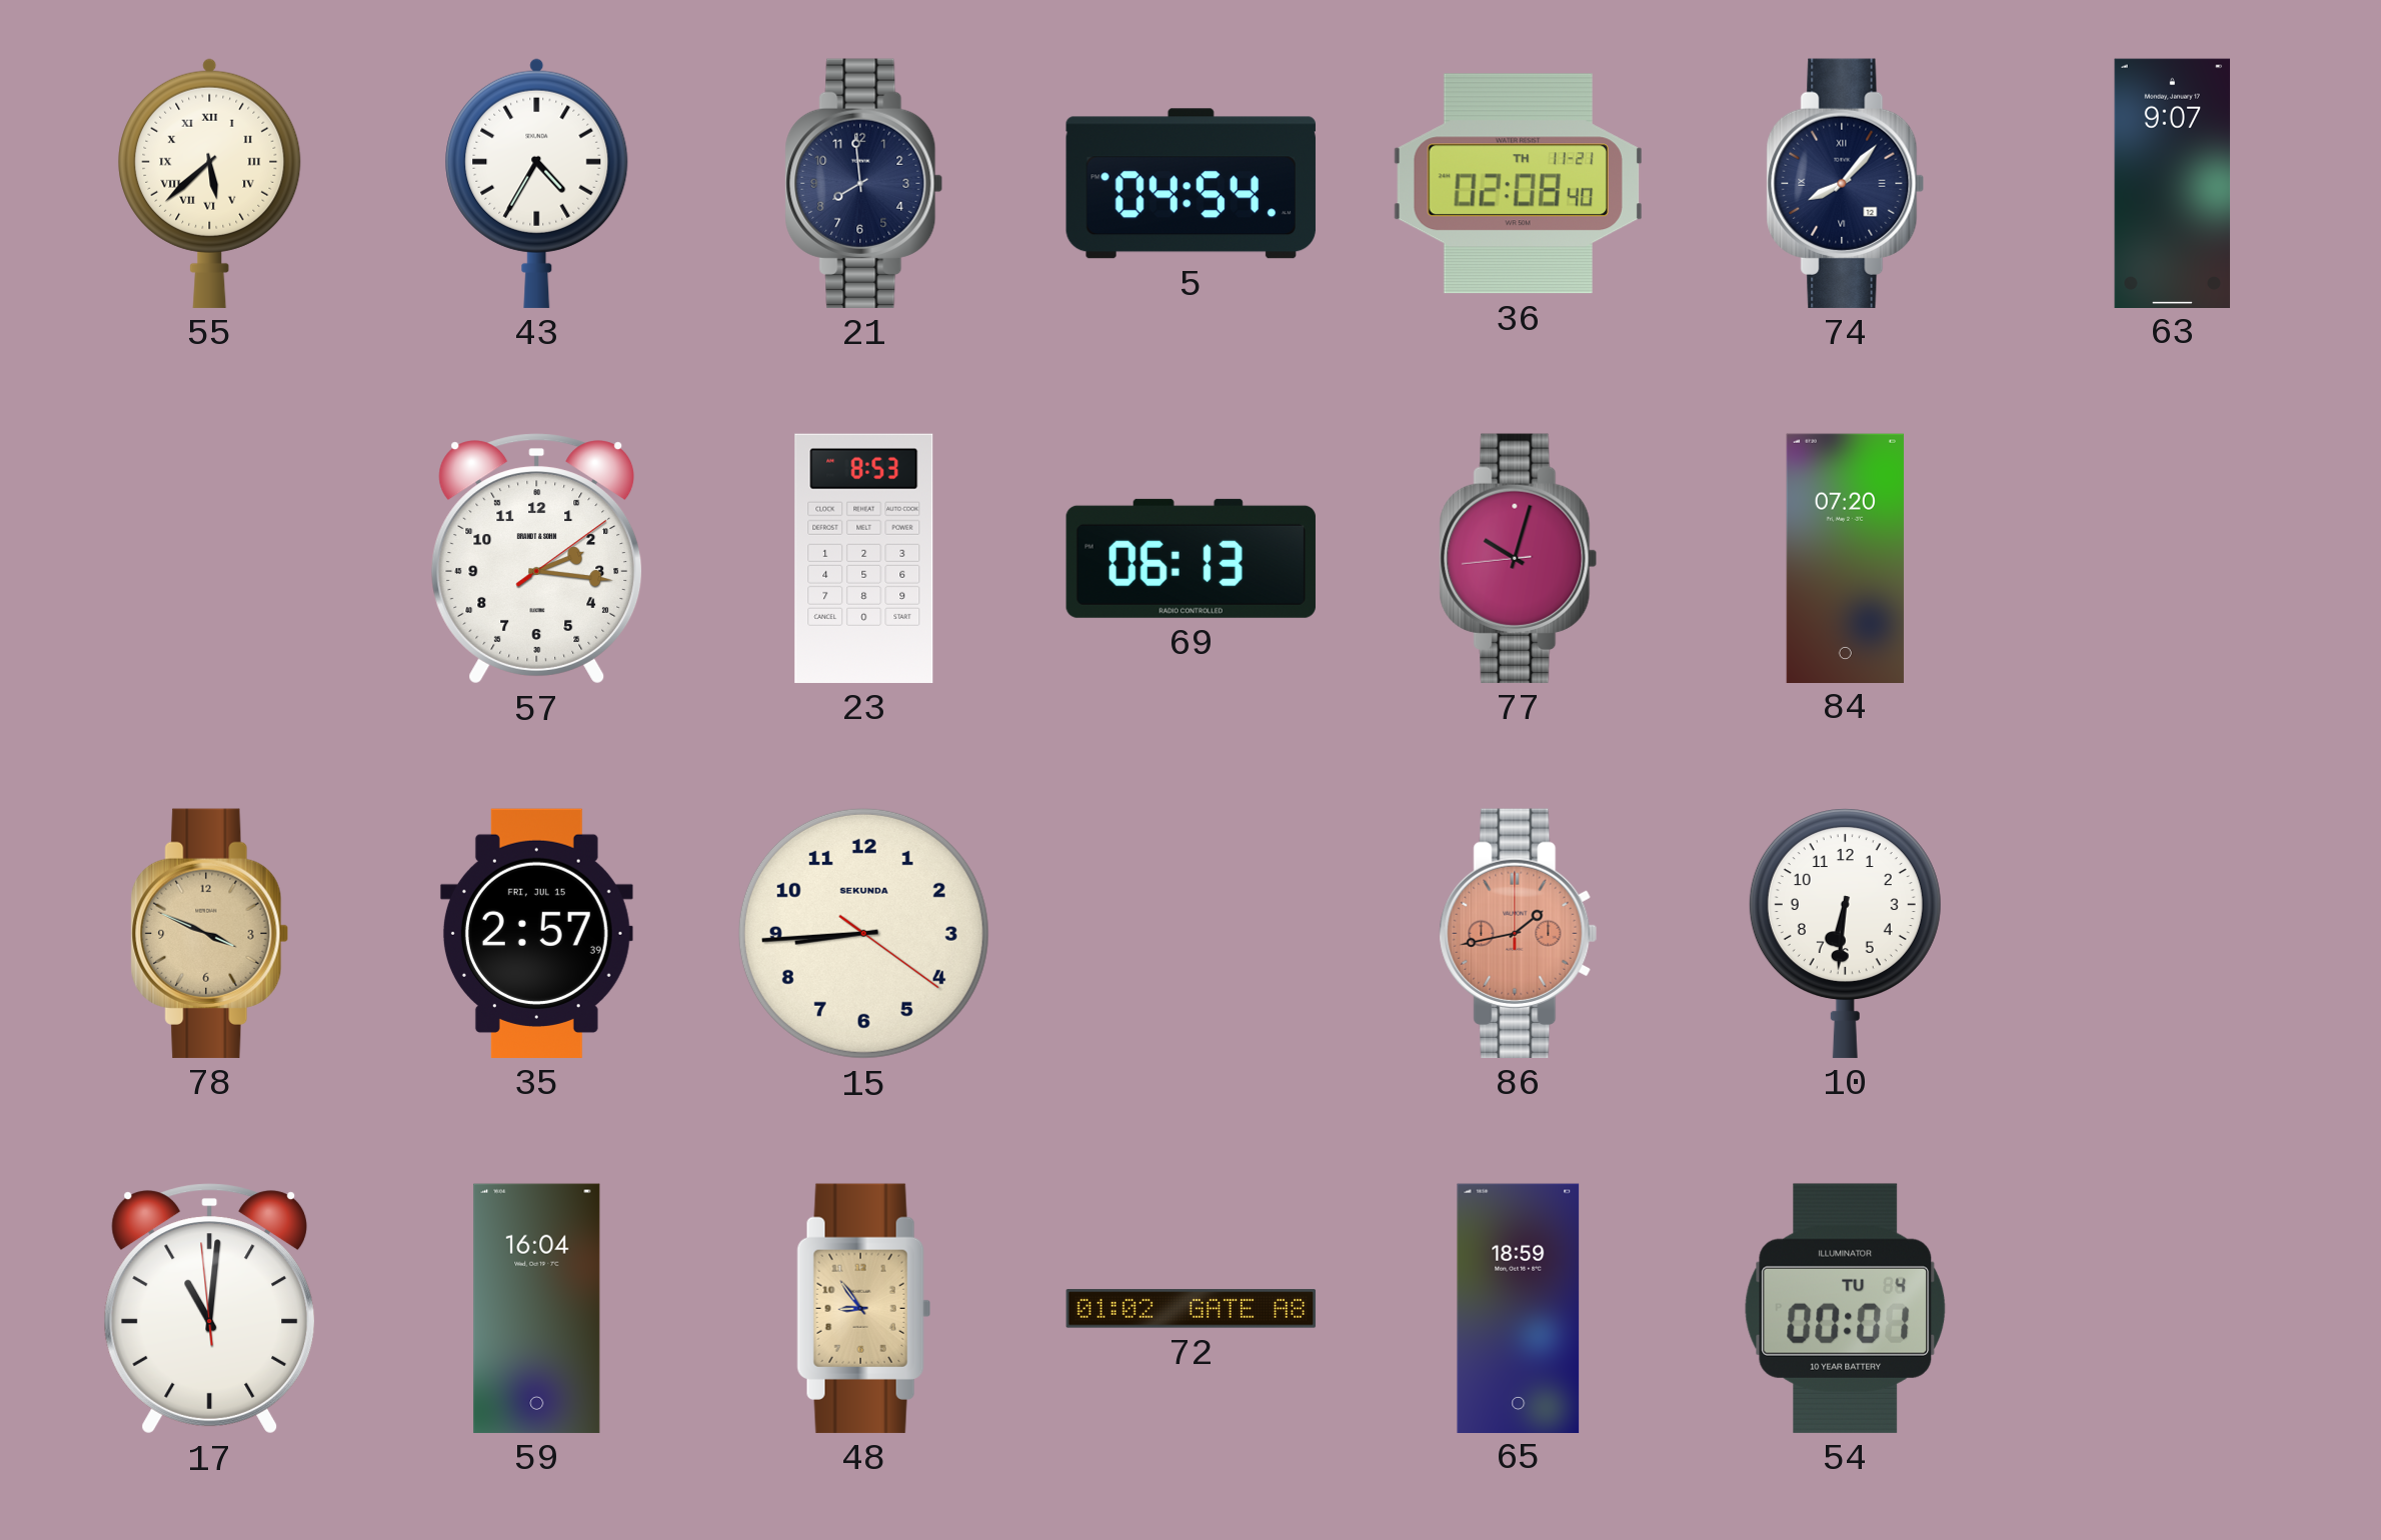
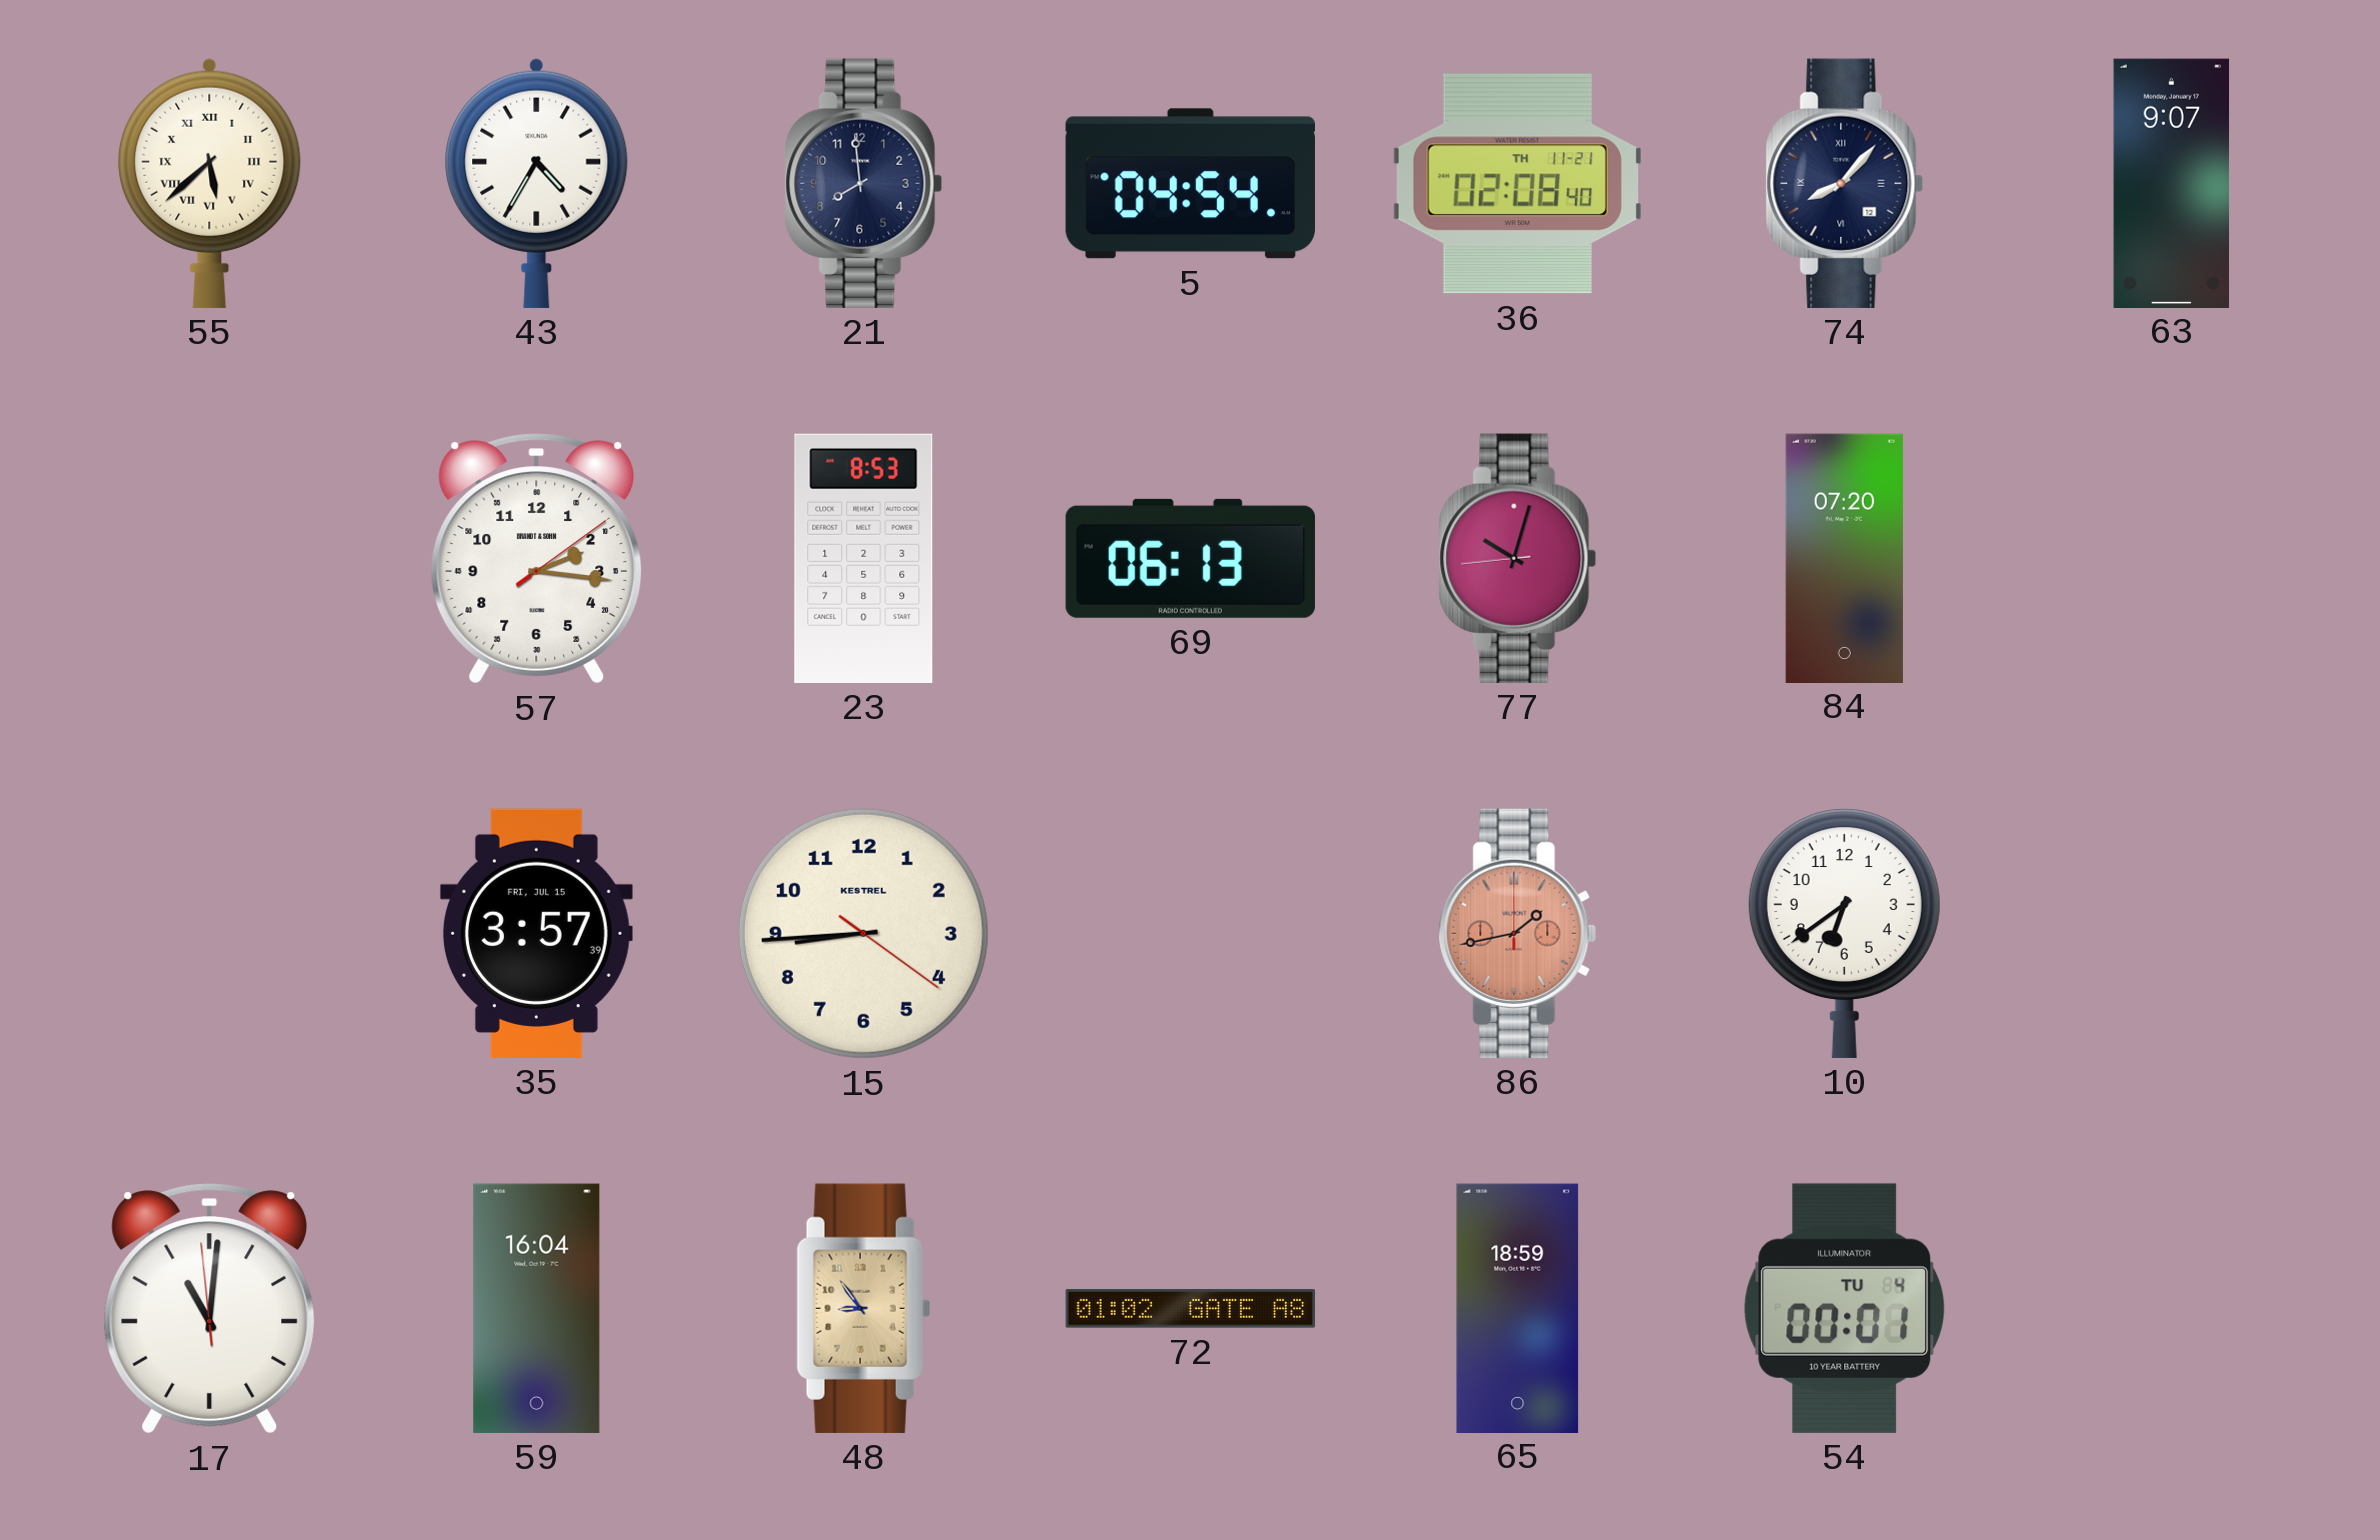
78: 3:49 -> none (210, 933)
35: 2:57 -> 3:57 (536, 933)
15 brand: SEKUNDA -> KESTREL (863, 933)
10: 6:31 -> 6:39 (1844, 933)
